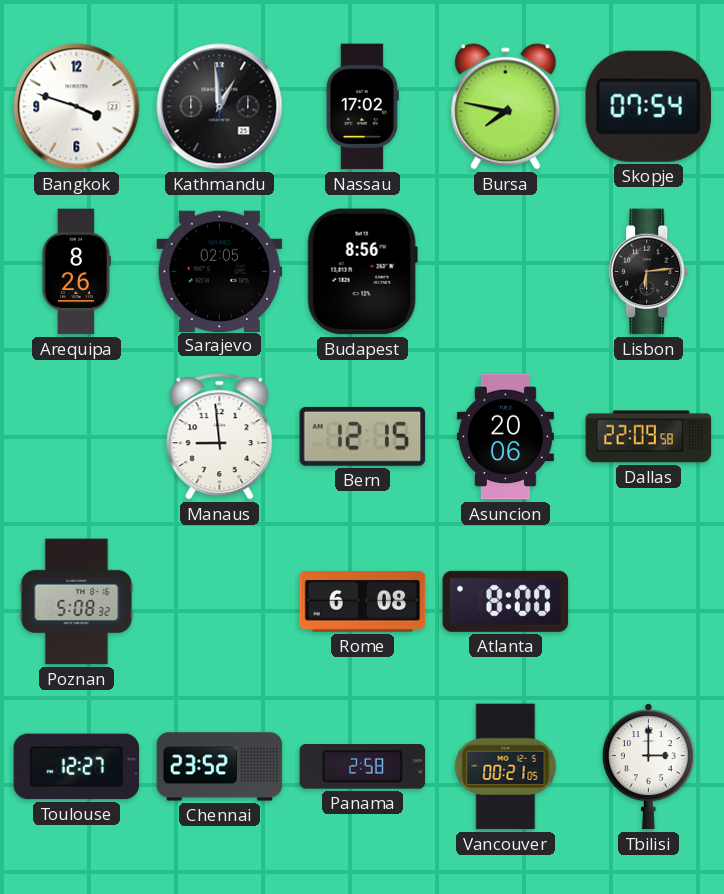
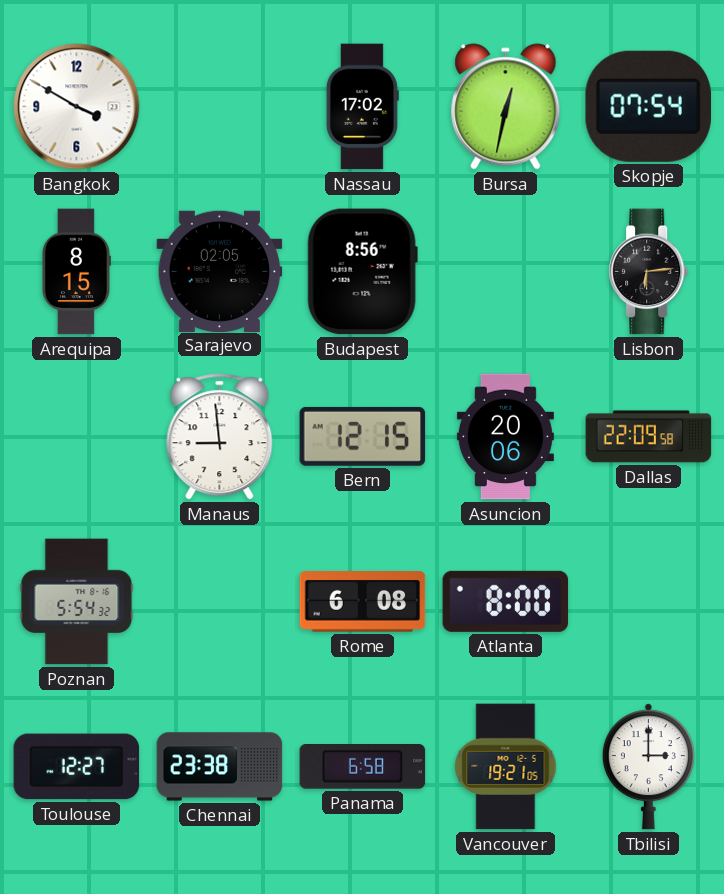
Bangkok: 3:48 -> 3:50 (77, 107)
Kathmandu: 12:59 -> none (220, 107)
Bursa: 7:47 -> 12:32 (506, 107)
Arequipa: 8:26 -> 8:15 (76, 272)
Poznan: 5:08 -> 5:54 (77, 602)
Chennai: 23:52 -> 23:38 (220, 767)
Panama: 2:58 -> 6:58 (363, 767)
Vancouver: 00:21 -> 19:21 (506, 767)
